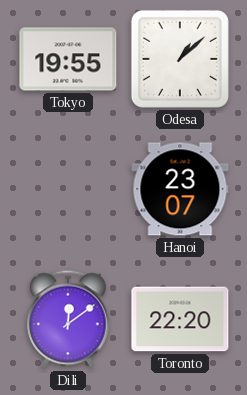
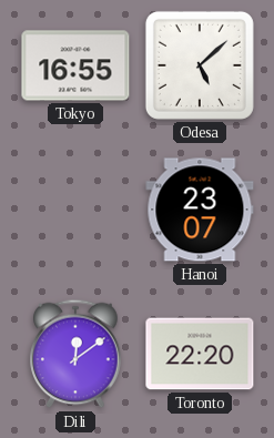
Tokyo: 19:55 -> 16:55 (75, 65)
Odesa: 1:08 -> 5:08 (200, 65)
